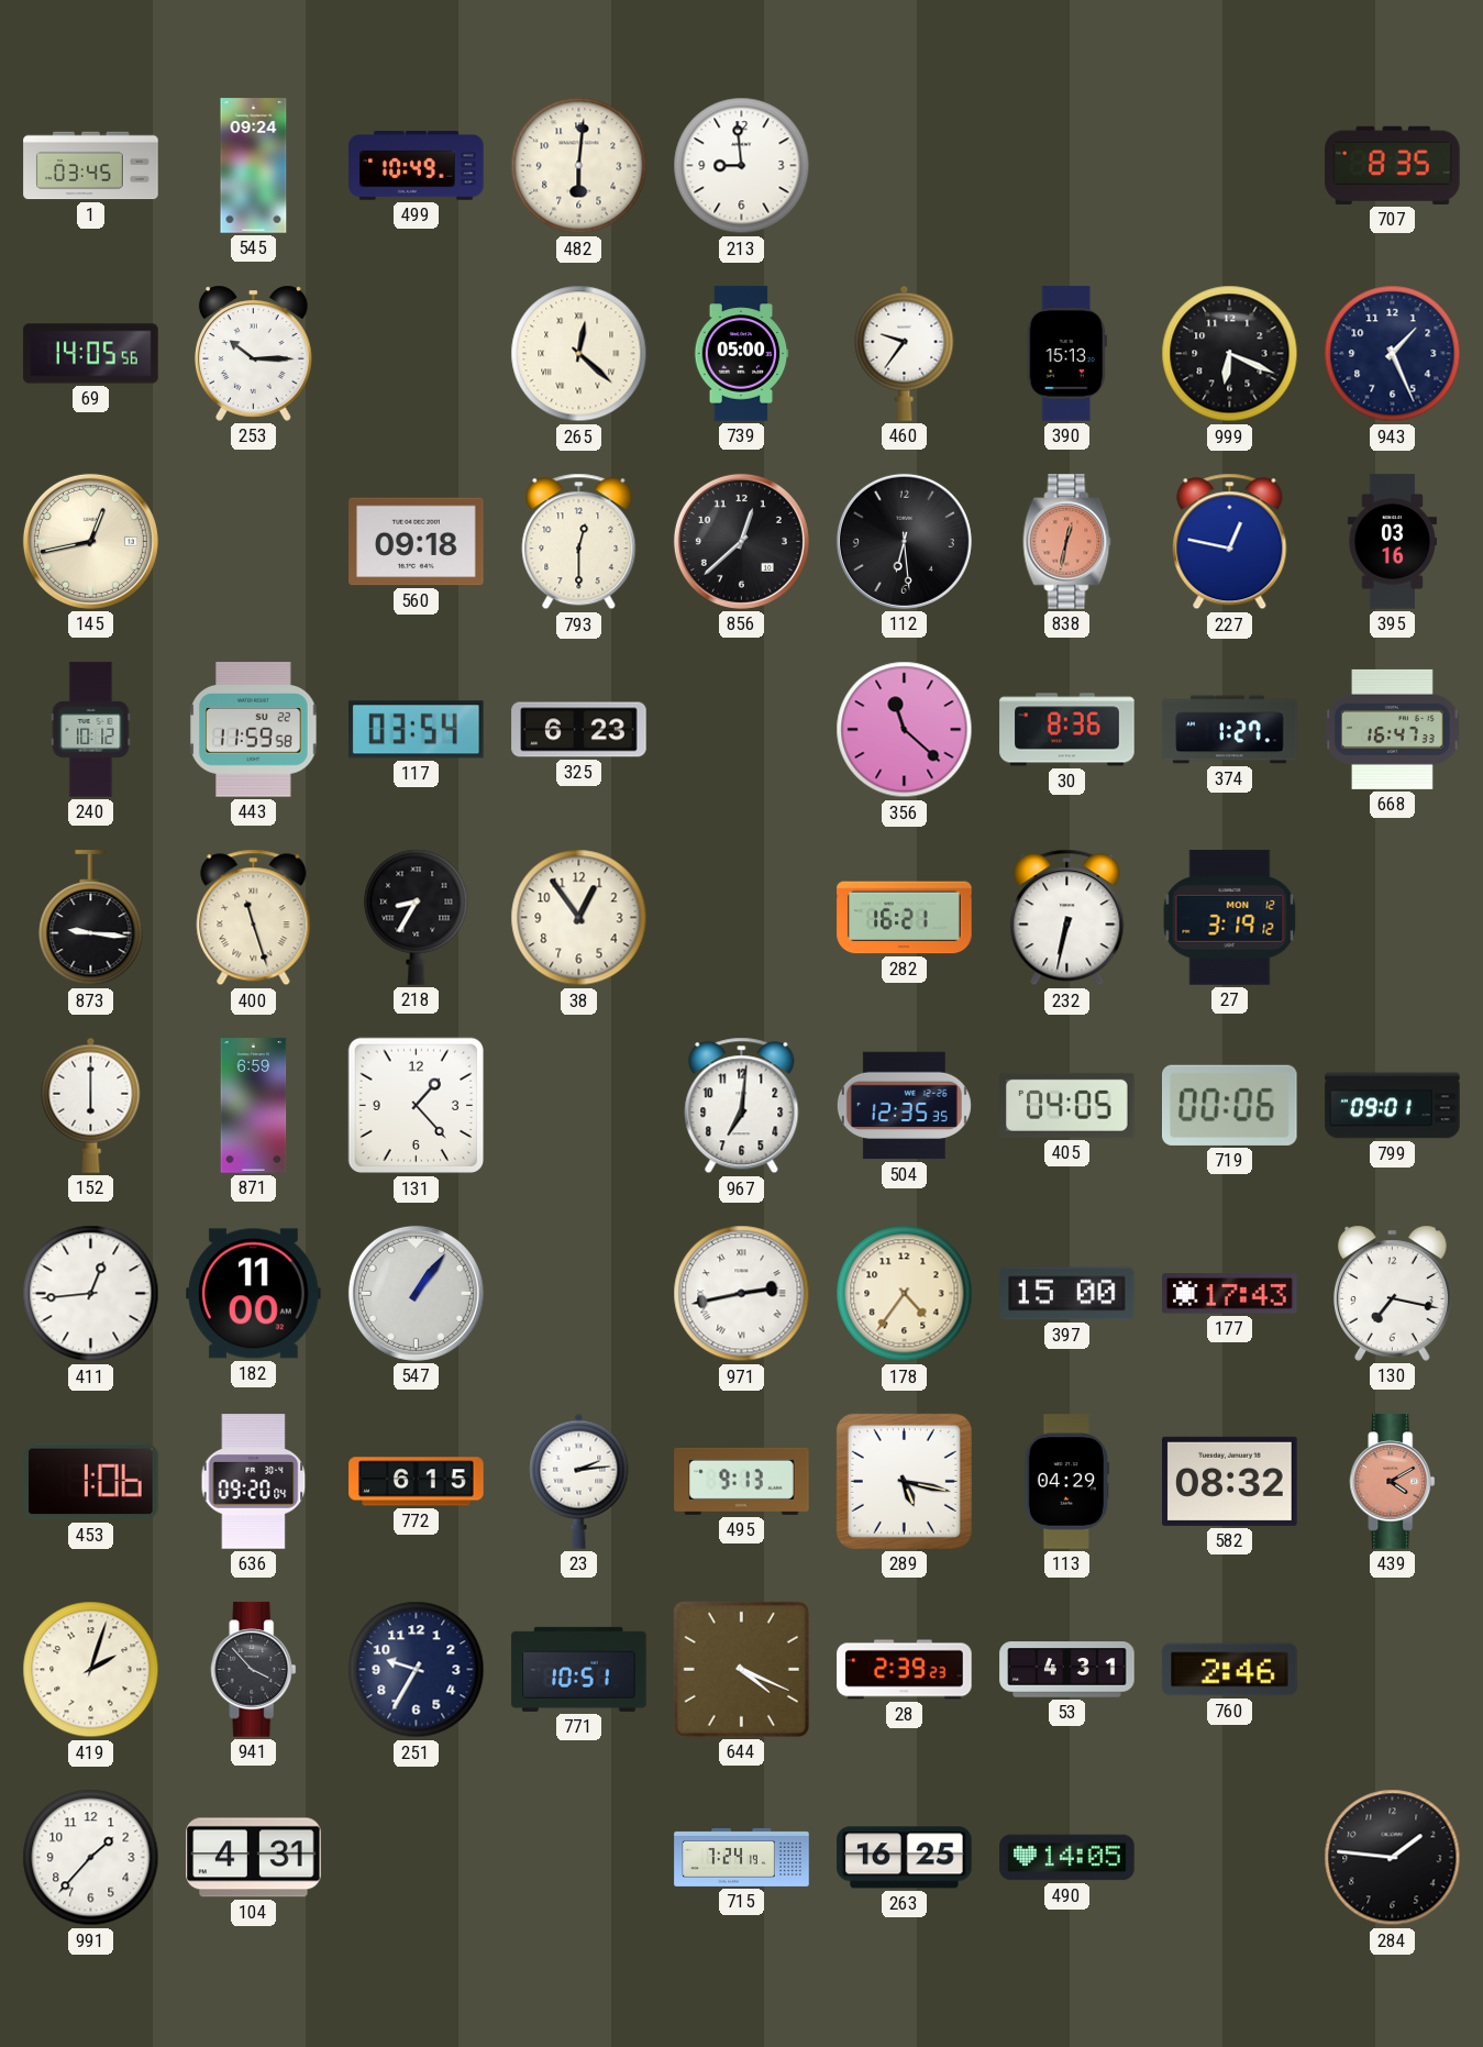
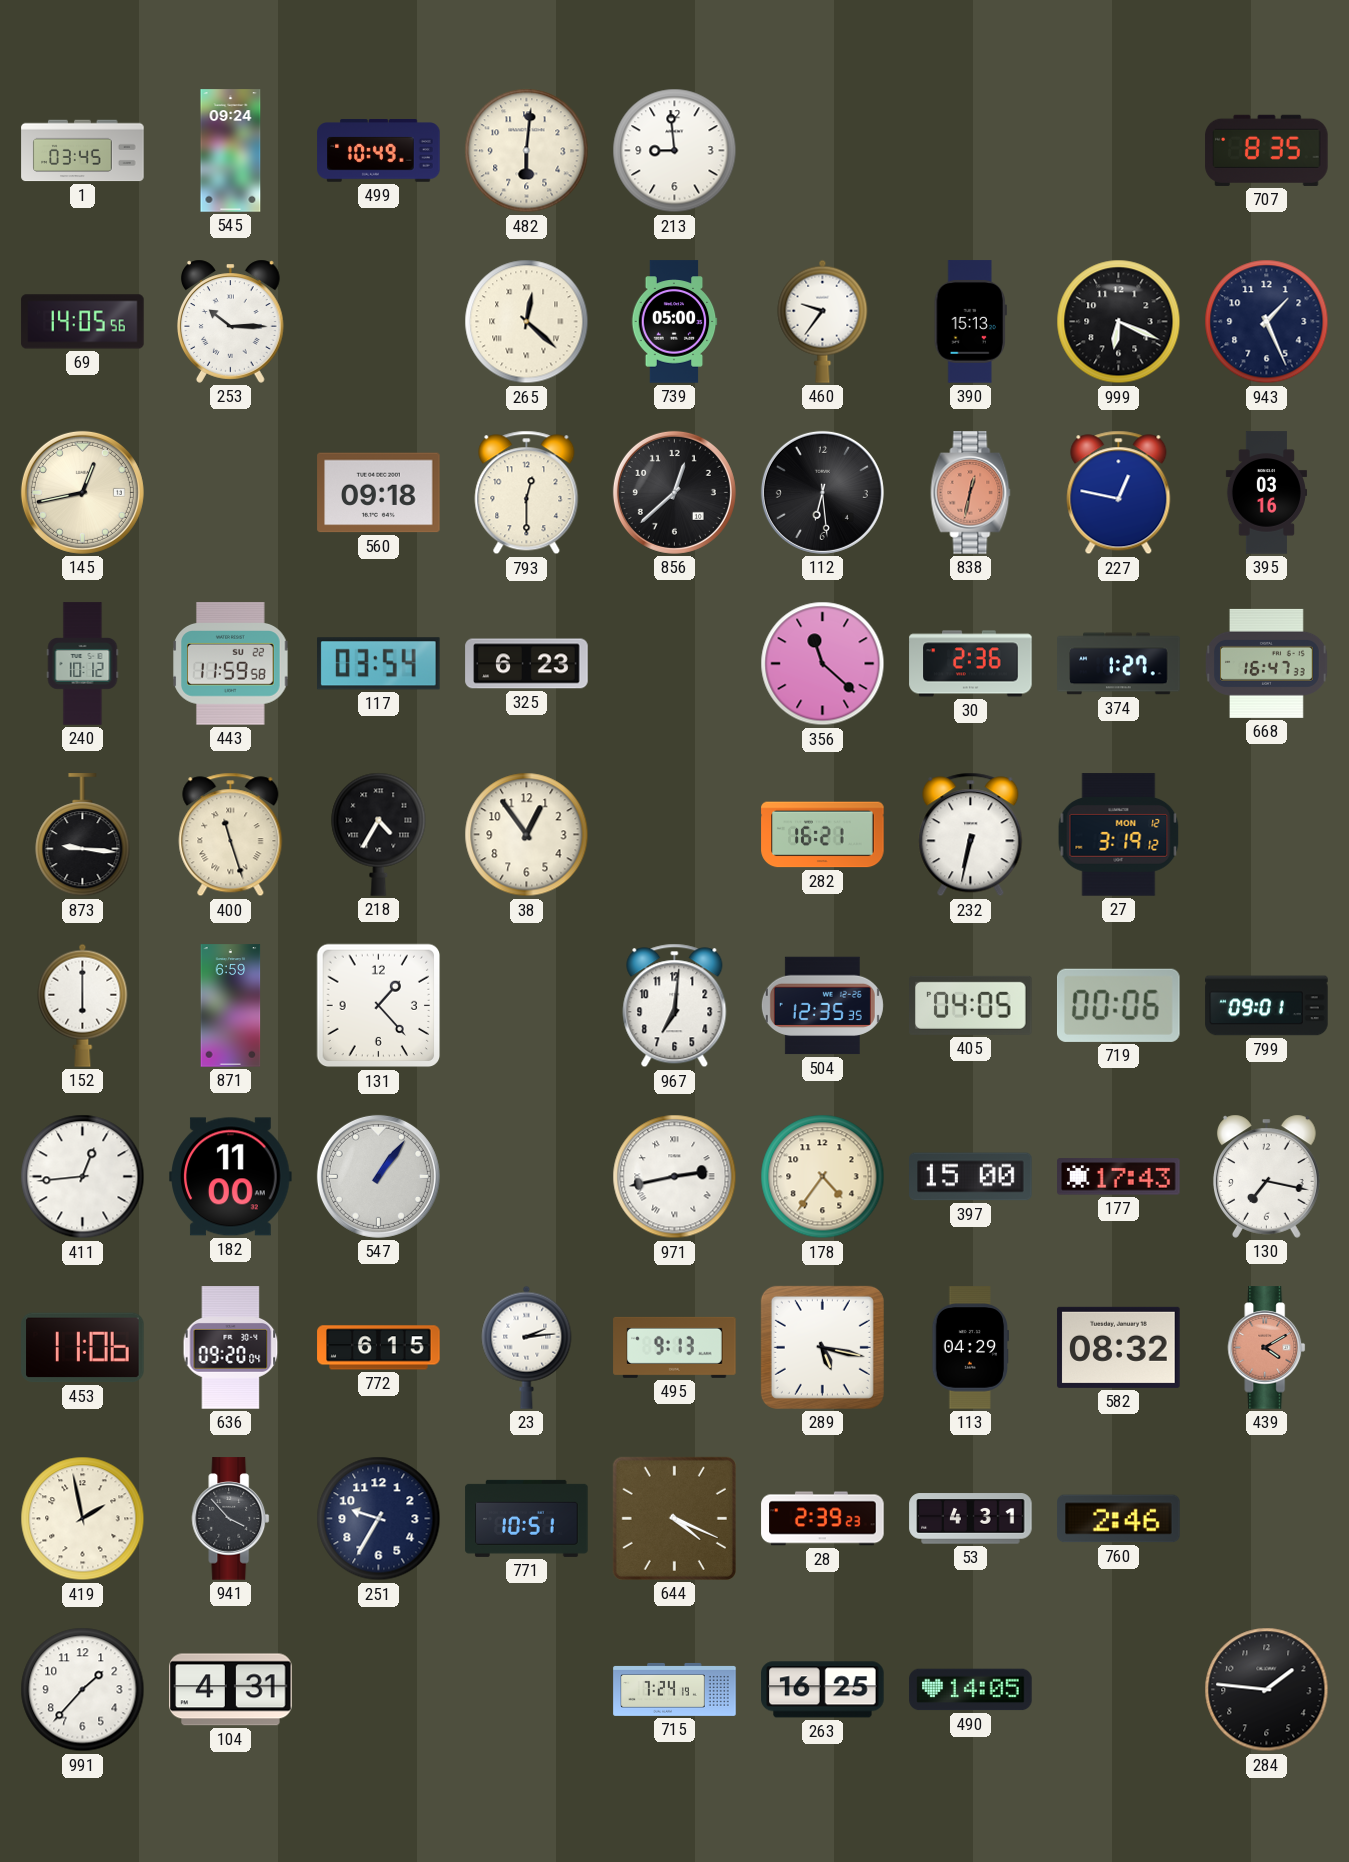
30: 8:36 -> 2:36 (971, 664)
218: 8:35 -> 4:35 (379, 834)
453: 1:06 -> 11:06 (83, 1348)
419: 2:03 -> 1:58 (83, 1519)
